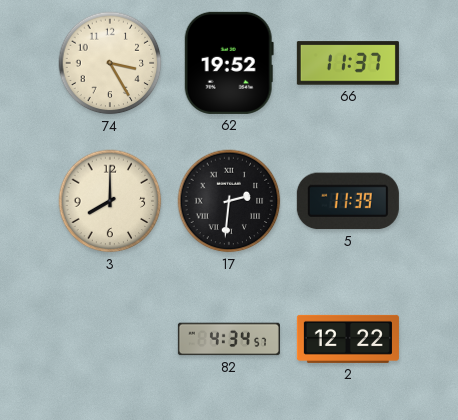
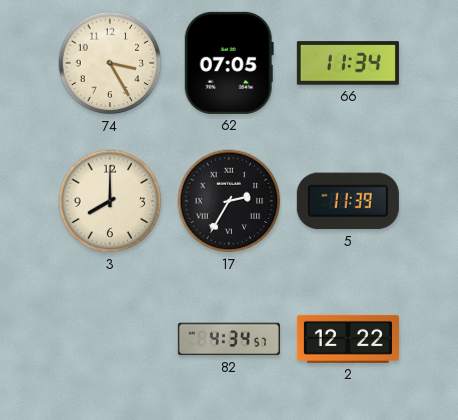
62: 19:52 -> 07:05 (229, 63)
66: 11:37 -> 11:34 (348, 63)
17: 2:31 -> 2:35 (229, 201)
